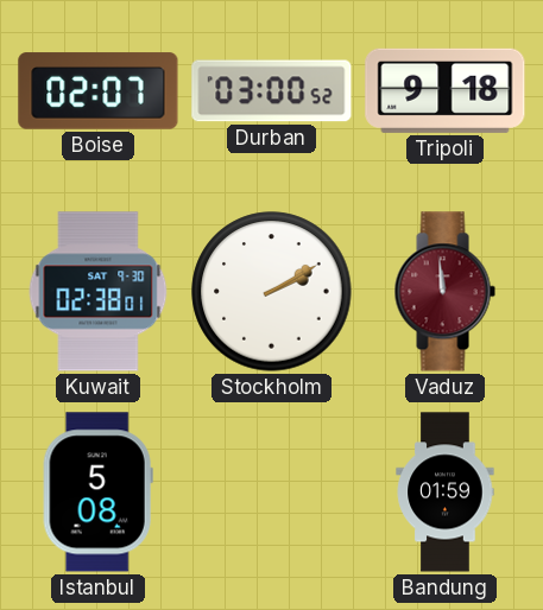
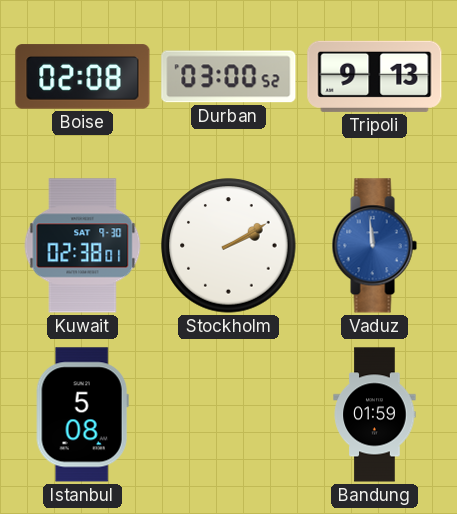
Boise: 02:07 -> 02:08 (83, 77)
Tripoli: 9:18 -> 9:13 (375, 76)
Vaduz dial: burgundy -> blue (374, 246)
